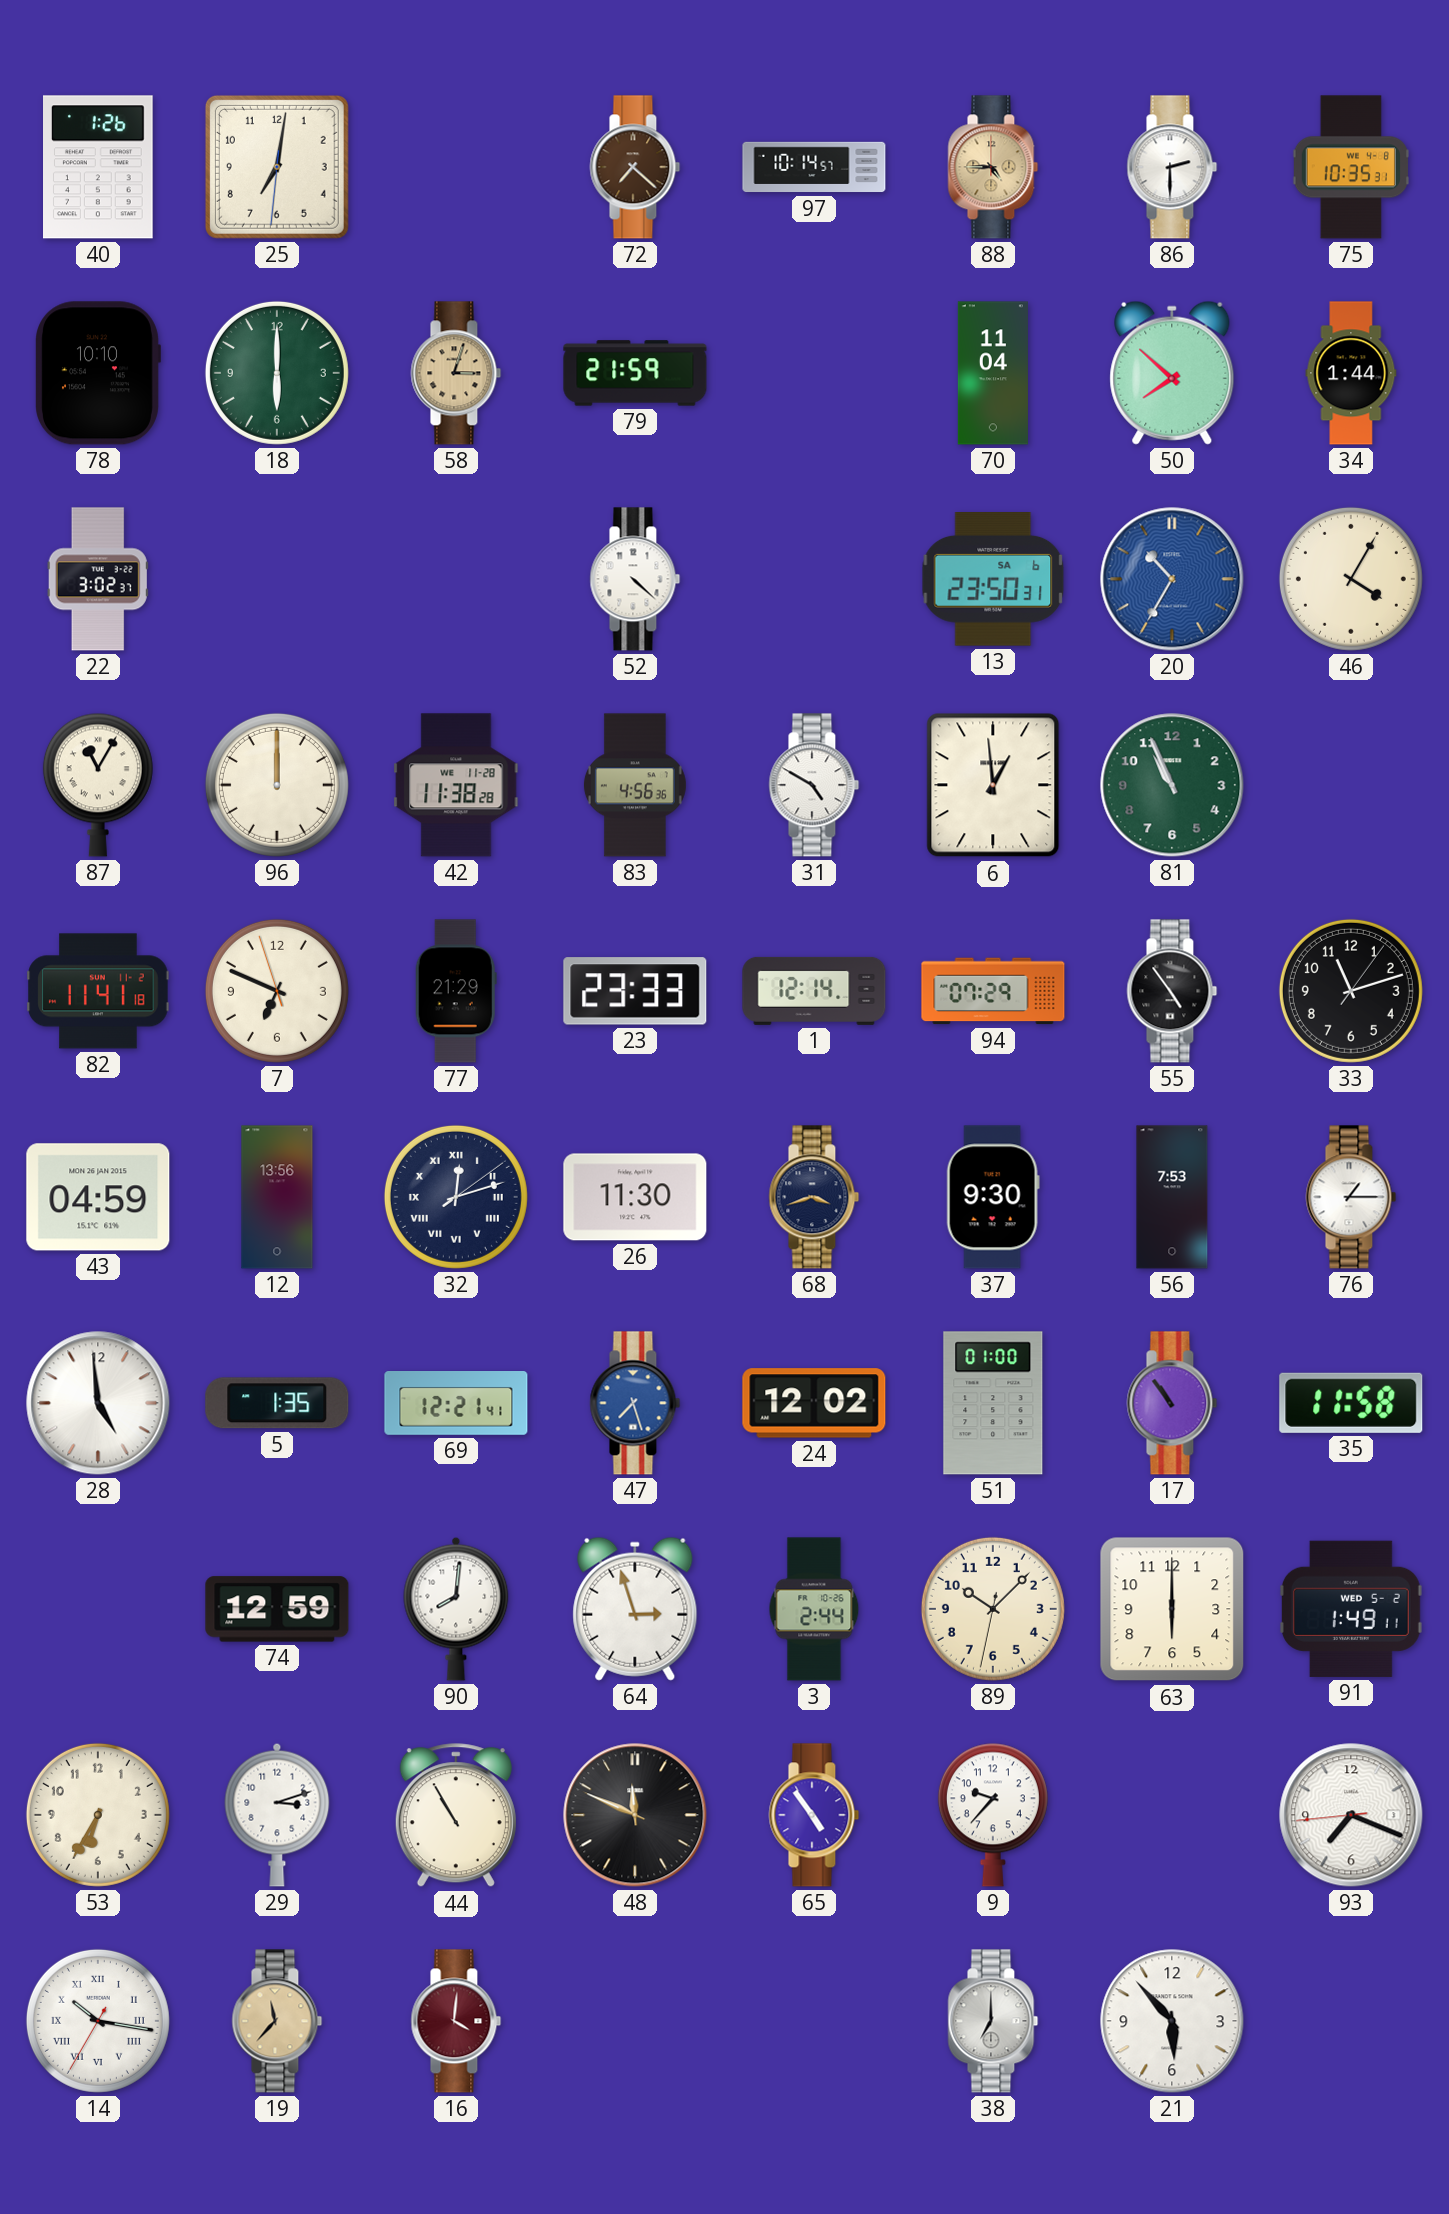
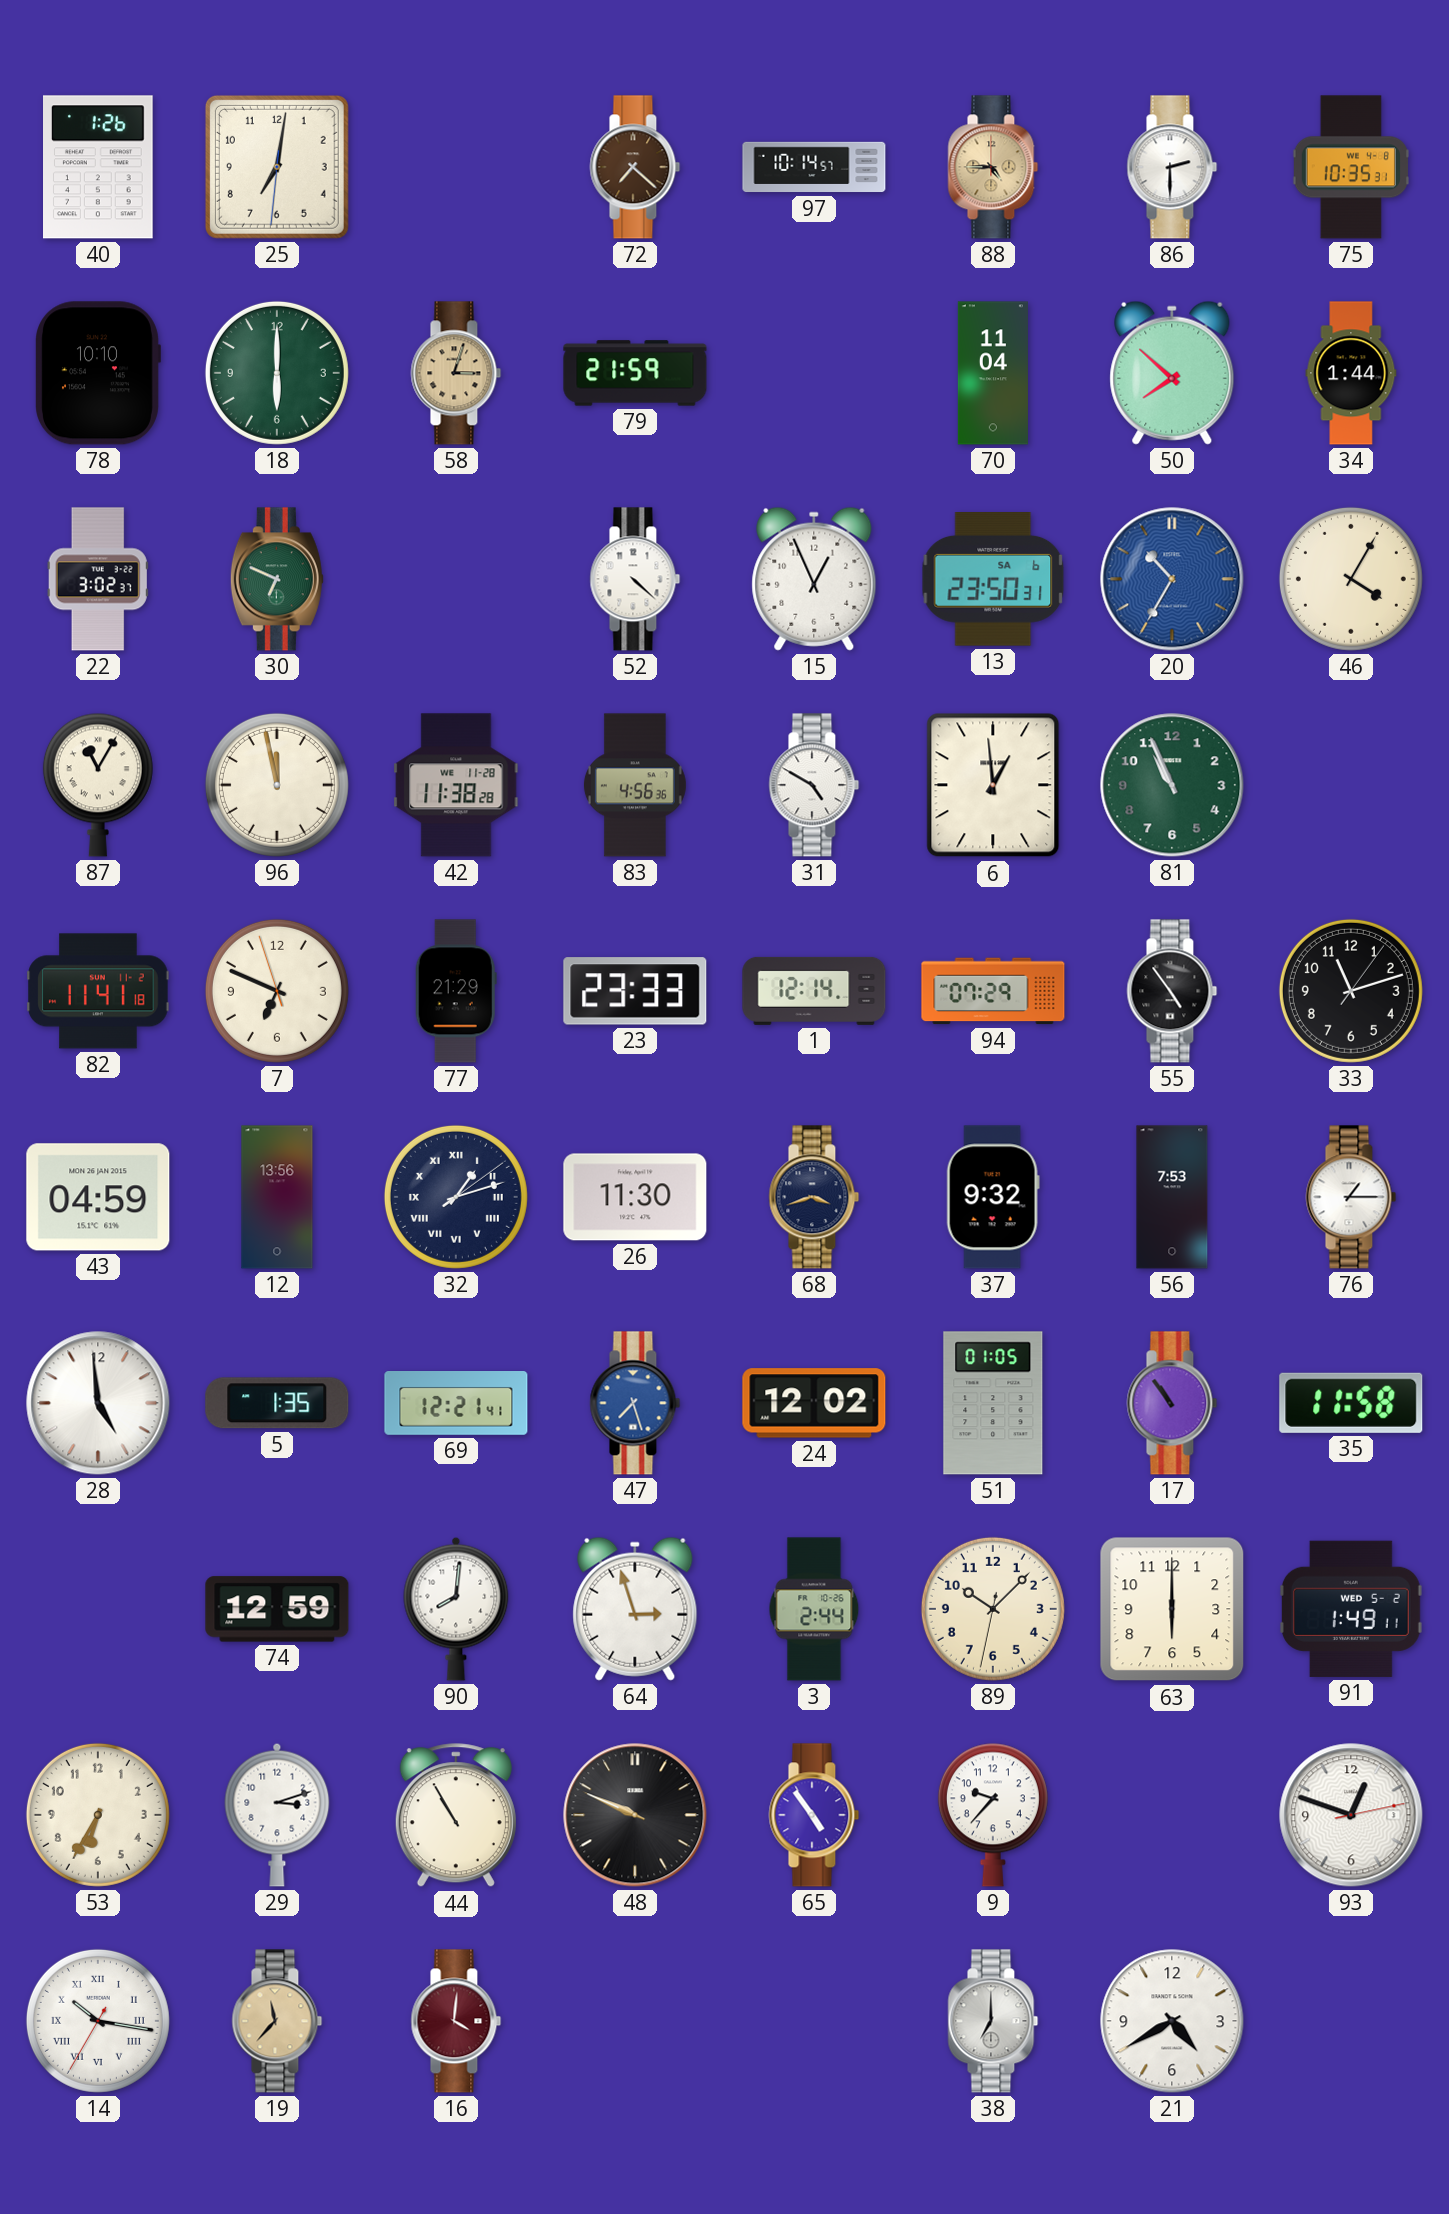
30: none -> 6:49 (277, 579)
15: none -> 12:56 (814, 579)
96: 12:00 -> 11:58 (277, 785)
32: 12:12 -> 1:12 (456, 1197)
37: 9:30 -> 9:32 (993, 1197)
51: 01:00 -> 01:05 (993, 1403)
48: 11:49 -> 9:49 (635, 1815)
93: 7:18 -> 12:48 (1351, 1815)
21: 5:53 -> 4:40 (1172, 2021)
